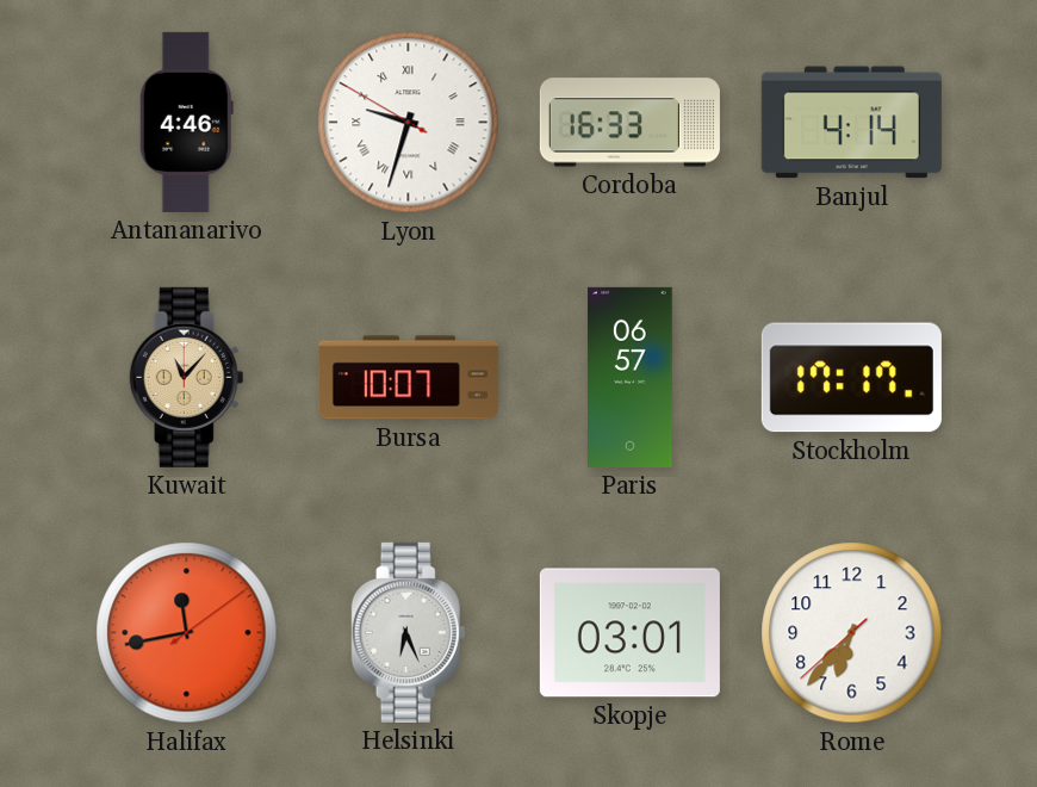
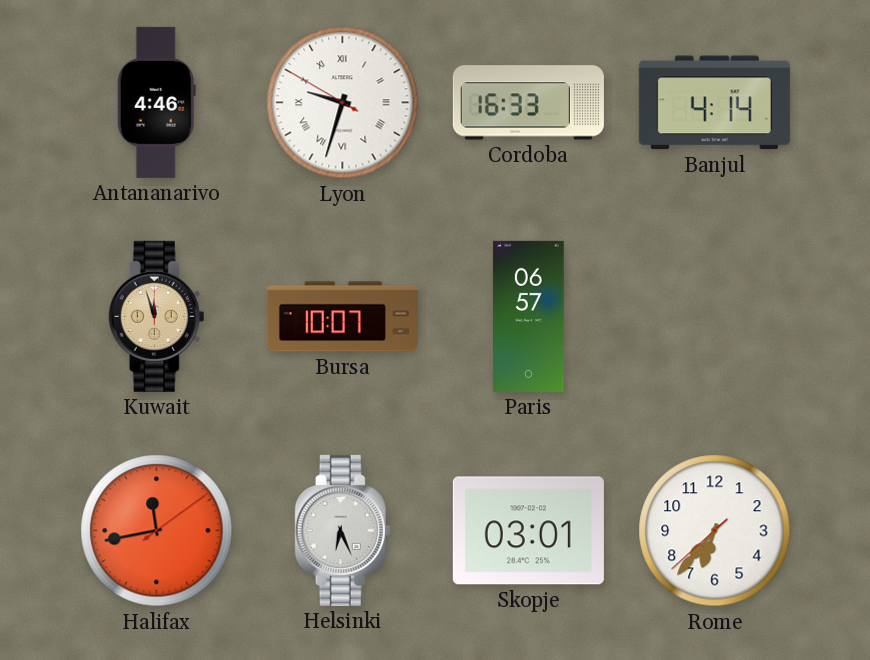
Kuwait: 11:07 -> 11:57 (157, 316)
Stockholm: 17:17 -> none (851, 378)
